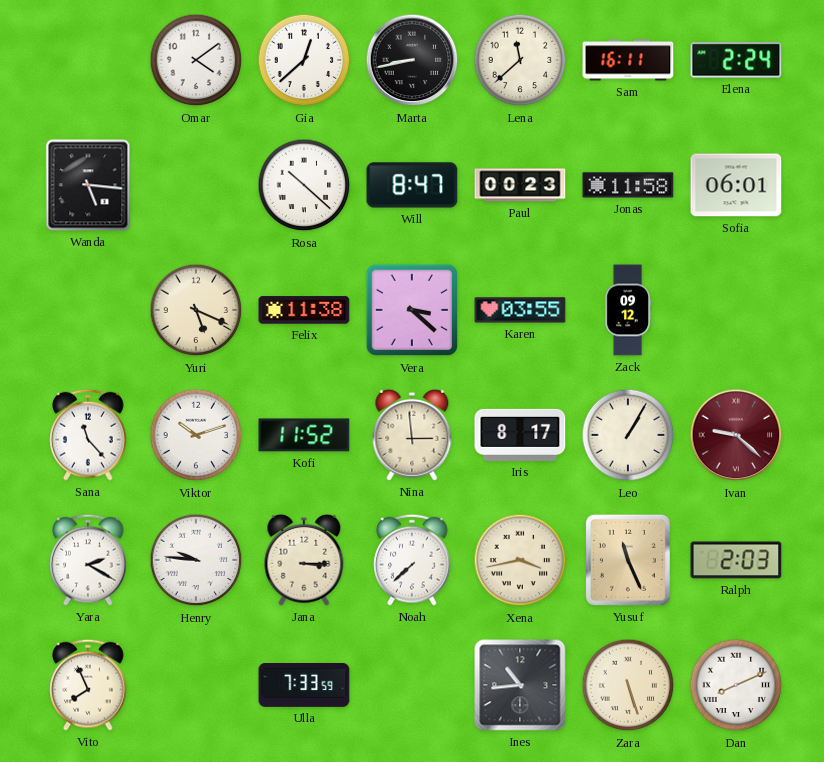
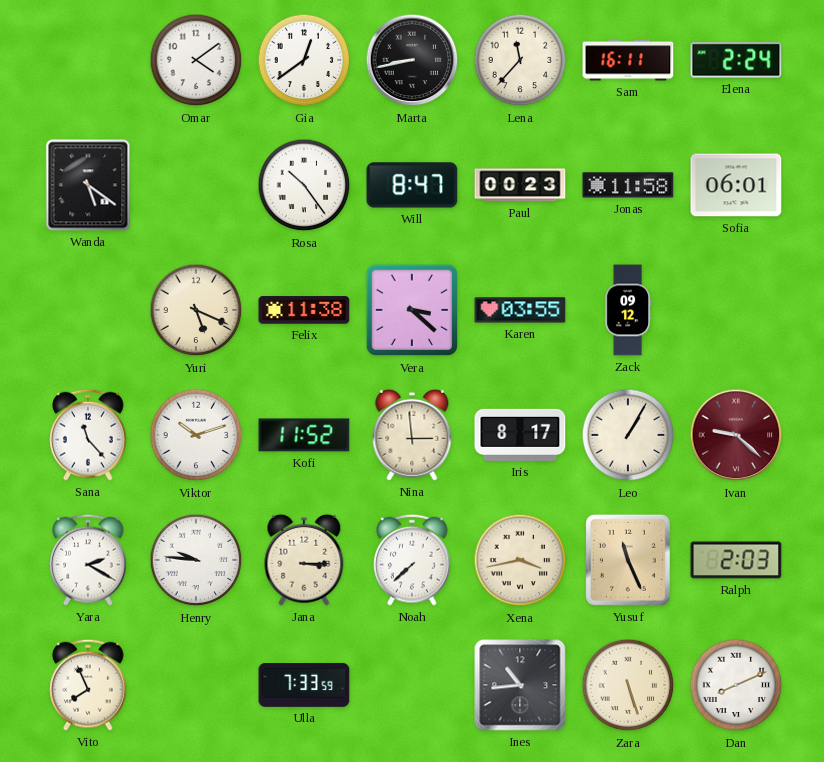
Gia: 12:38 -> 12:39 (304, 60)
Lena: 11:38 -> 11:37 (520, 60)
Wanda: 5:16 -> 5:21 (88, 185)
Rosa: 10:22 -> 10:24 (304, 185)
